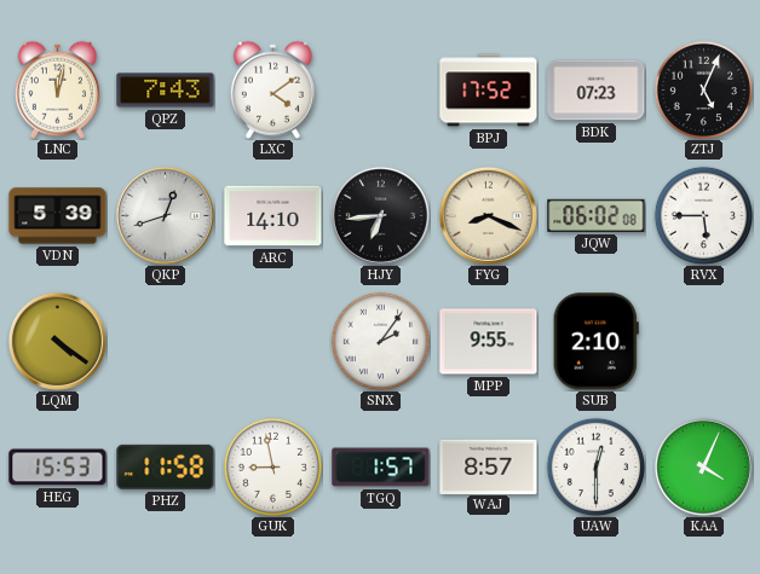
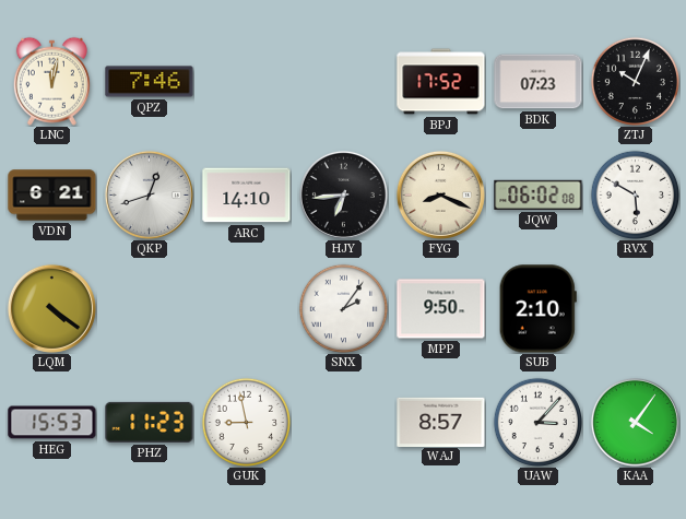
QPZ: 7:43 -> 7:46 (150, 82)
LXC: 4:09 -> none (272, 89)
ZTJ: 5:04 -> 10:04 (635, 81)
VDN: 5:39 -> 6:21 (52, 196)
RVX: 5:45 -> 5:50 (635, 194)
MPP: 9:55 -> 9:50 (441, 309)
PHZ: 11:58 -> 11:23 (150, 422)
TGQ: 1:57 -> none (381, 468)
UAW: 12:30 -> 3:07 (537, 422)
KAA: 4:04 -> 4:06 (635, 422)
